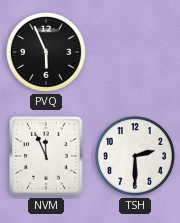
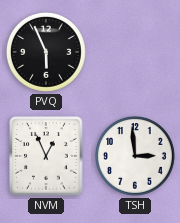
NVM: 11:56 -> 12:56 (46, 156)
TSH: 2:30 -> 2:59 (135, 156)
